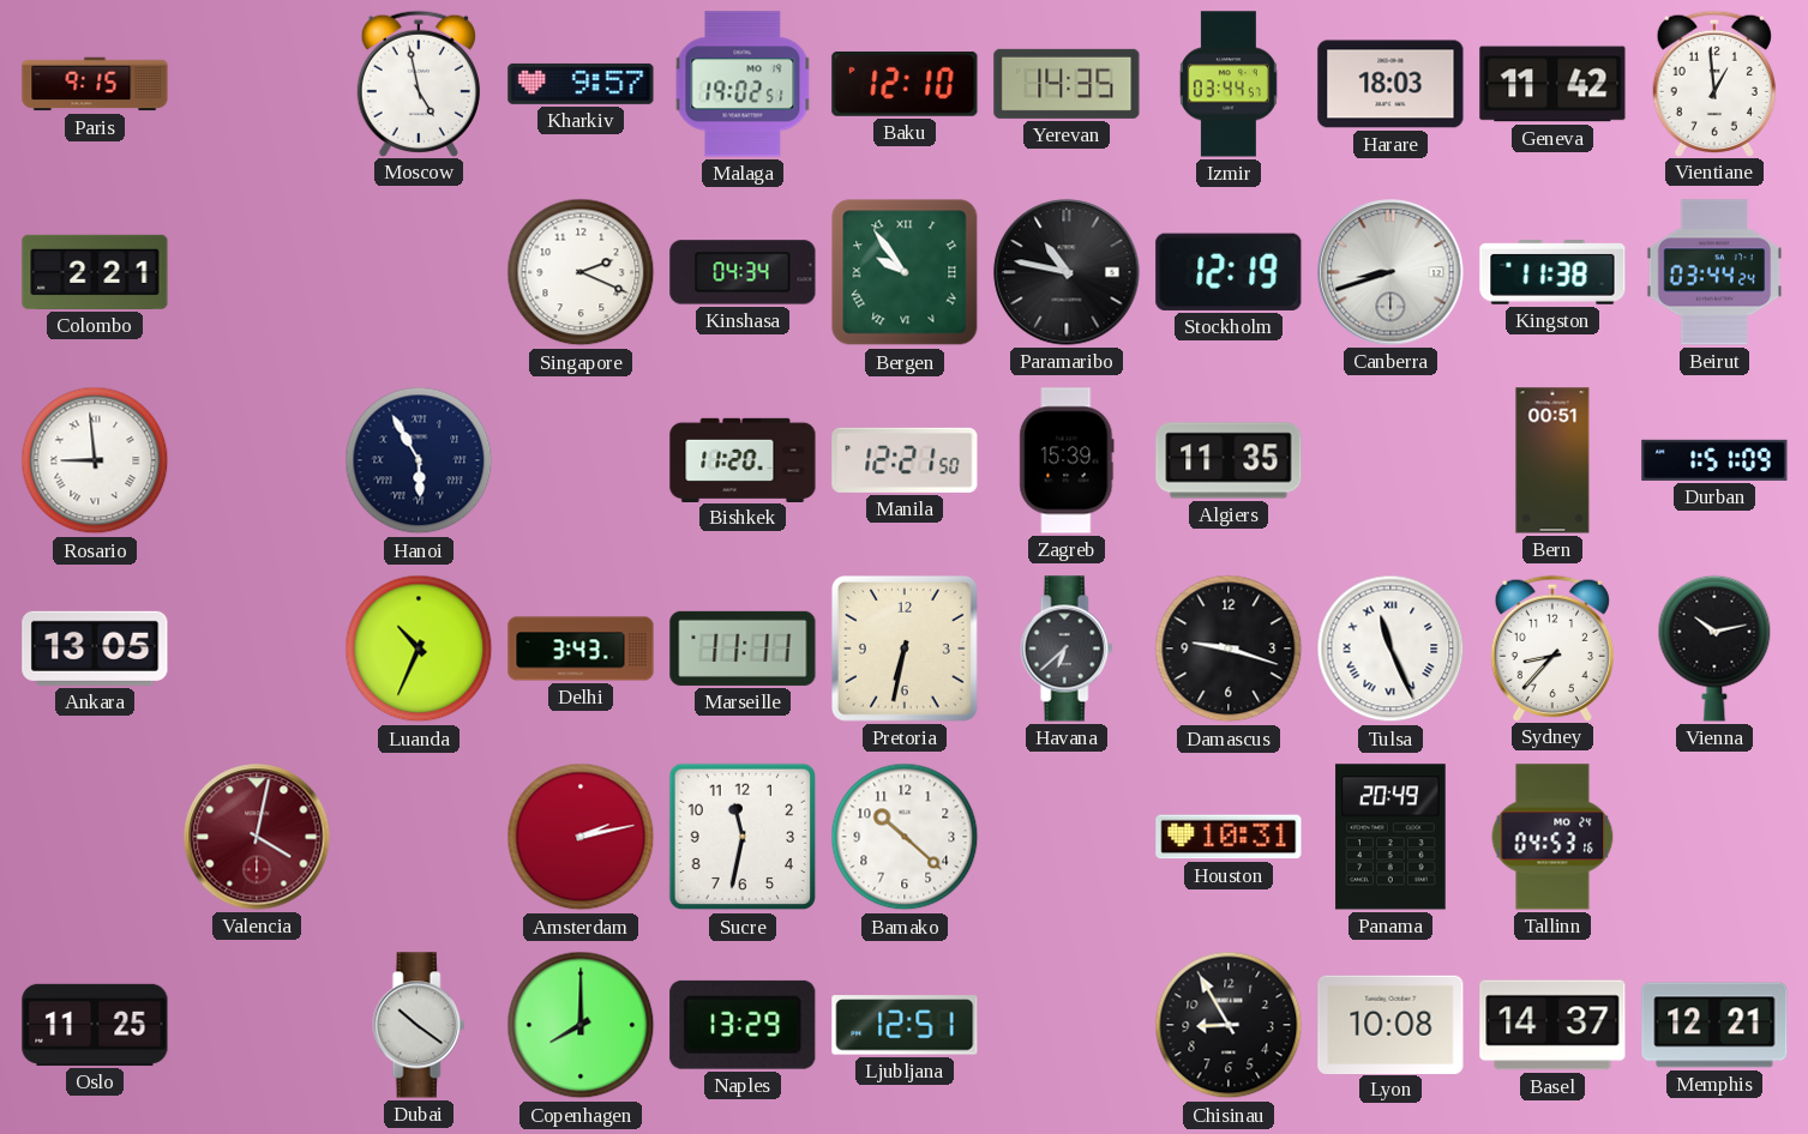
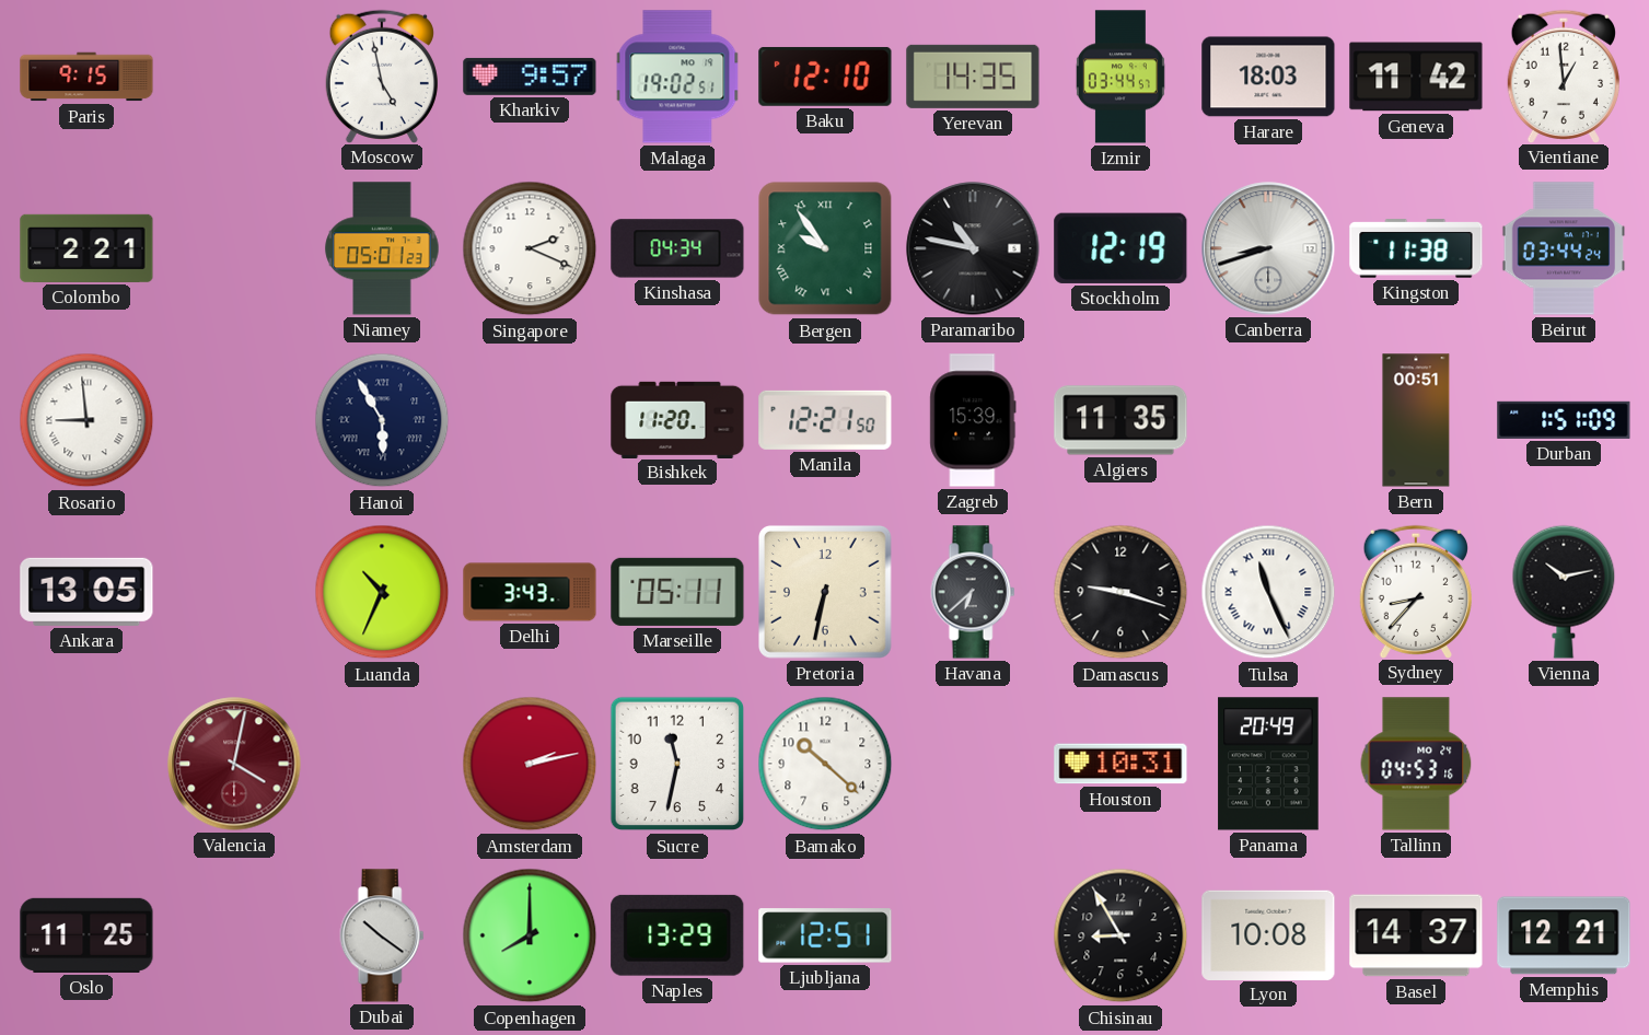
Niamey: none -> 05:01 (382, 248)
Marseille: 11:11 -> 05:11 (677, 592)
